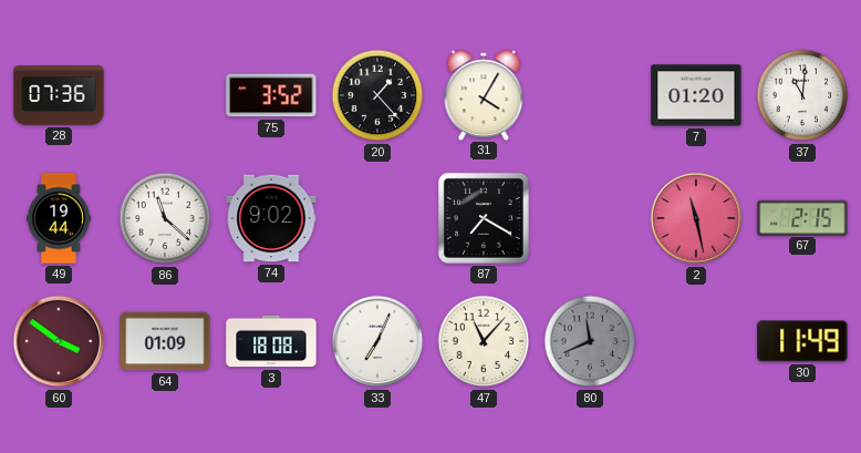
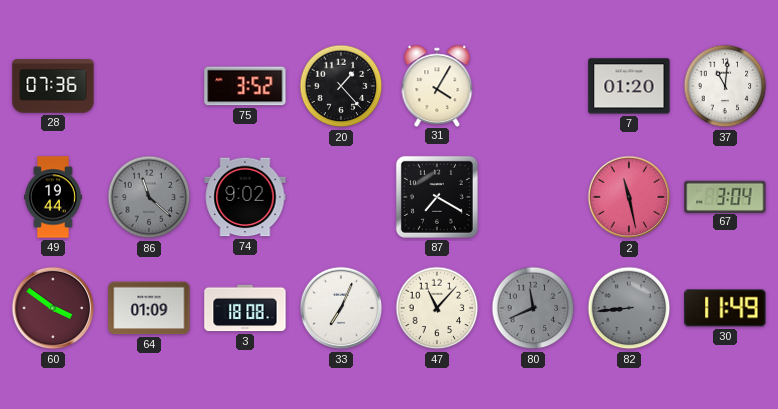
86 dial: white -> grey (149, 197)
67: 2:15 -> 3:04 (725, 196)
82: none -> 8:44 (629, 308)
